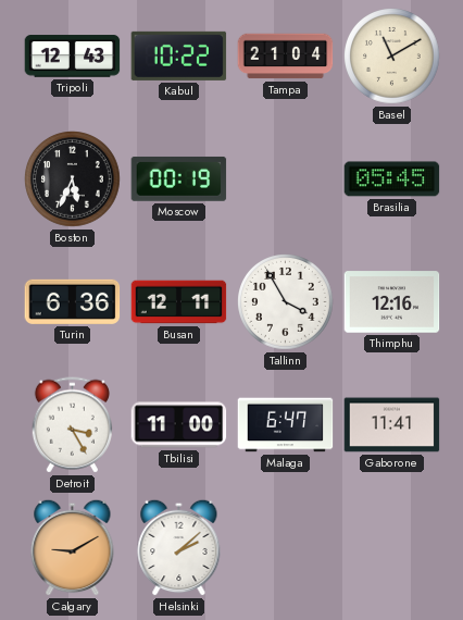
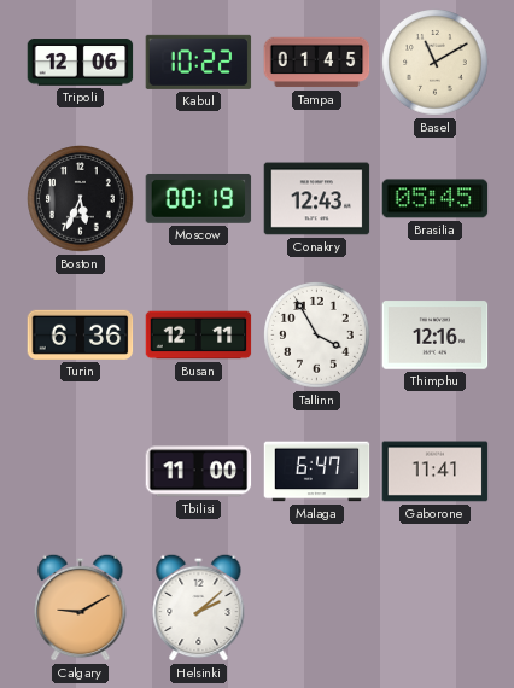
Tripoli: 12:43 -> 12:06 (81, 63)
Tampa: 21:04 -> 01:45 (317, 63)
Conakry: none -> 12:43 (317, 199)
Detroit: 3:25 -> none (72, 425)
